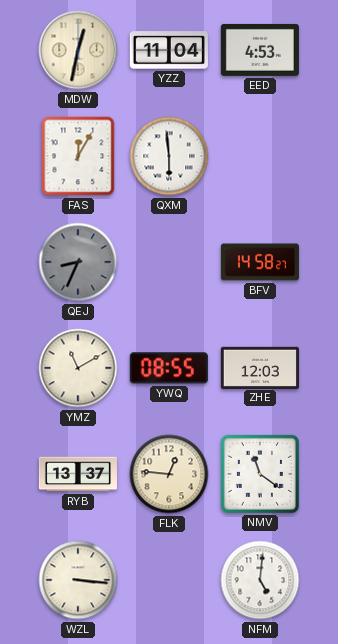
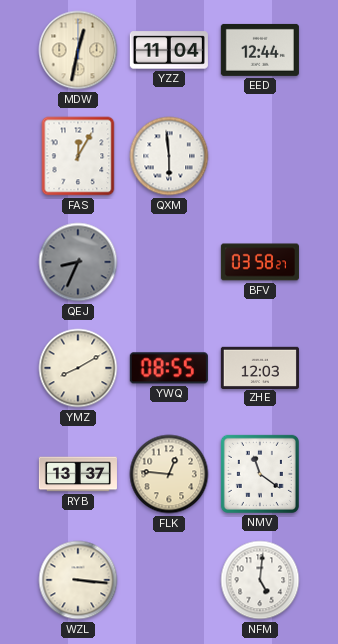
EED: 4:53 -> 12:44 (260, 50)
BFV: 14:58 -> 03:58 (260, 262)
YMZ: 11:10 -> 8:10 (78, 368)
